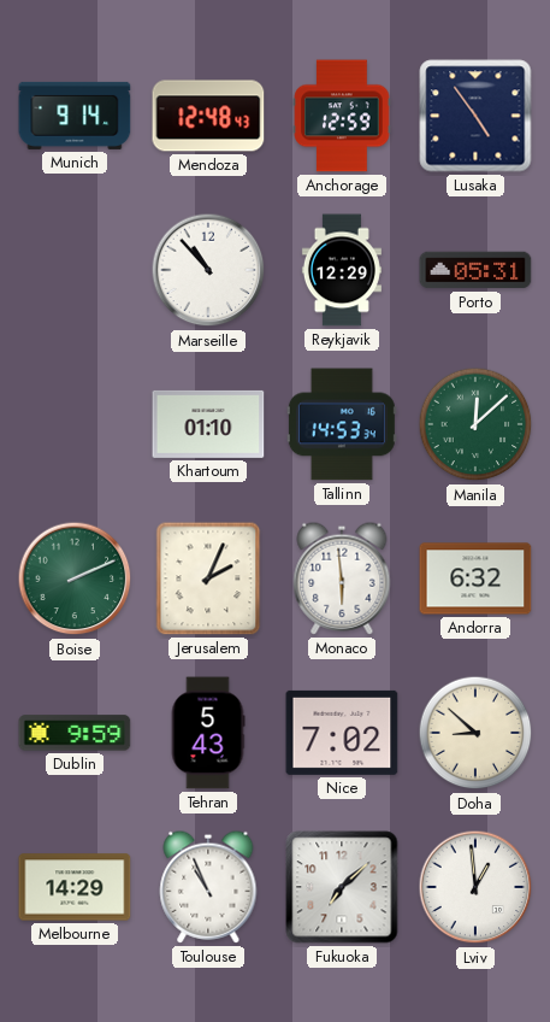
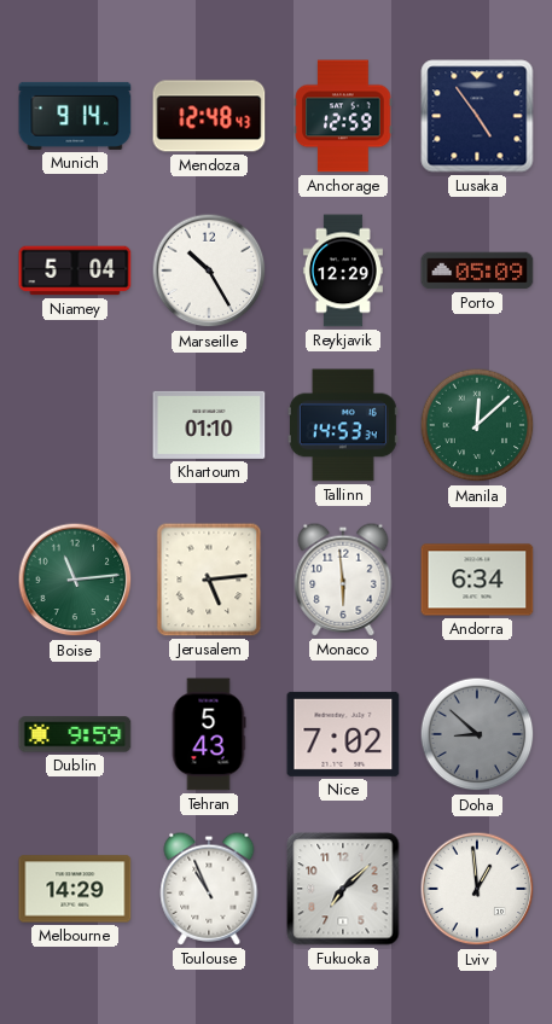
Niamey: none -> 5:04 (75, 270)
Marseille: 10:53 -> 10:25 (209, 270)
Porto: 05:31 -> 05:09 (477, 270)
Boise: 2:11 -> 11:14 (75, 580)
Jerusalem: 2:04 -> 5:14 (209, 580)
Andorra: 6:32 -> 6:34 (477, 580)
Doha dial: cream -> grey (477, 734)
